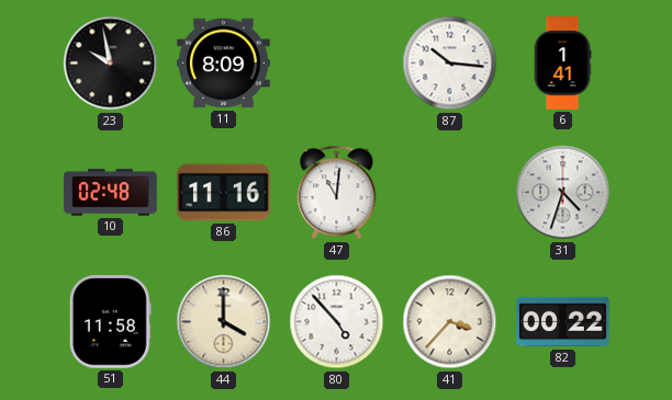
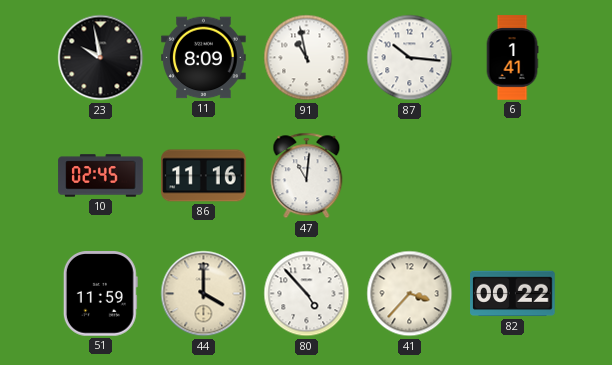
91: none -> 10:58 (307, 58)
10: 02:48 -> 02:45 (101, 176)
31: 4:33 -> none (563, 193)
51: 11:58 -> 11:59 (100, 294)
